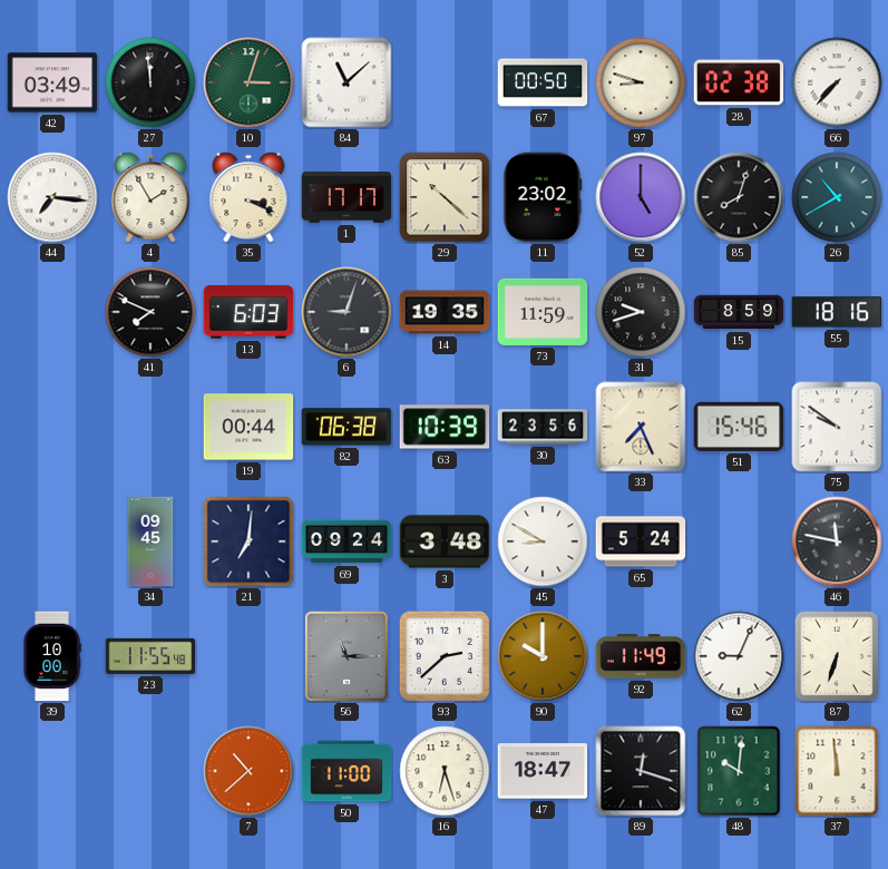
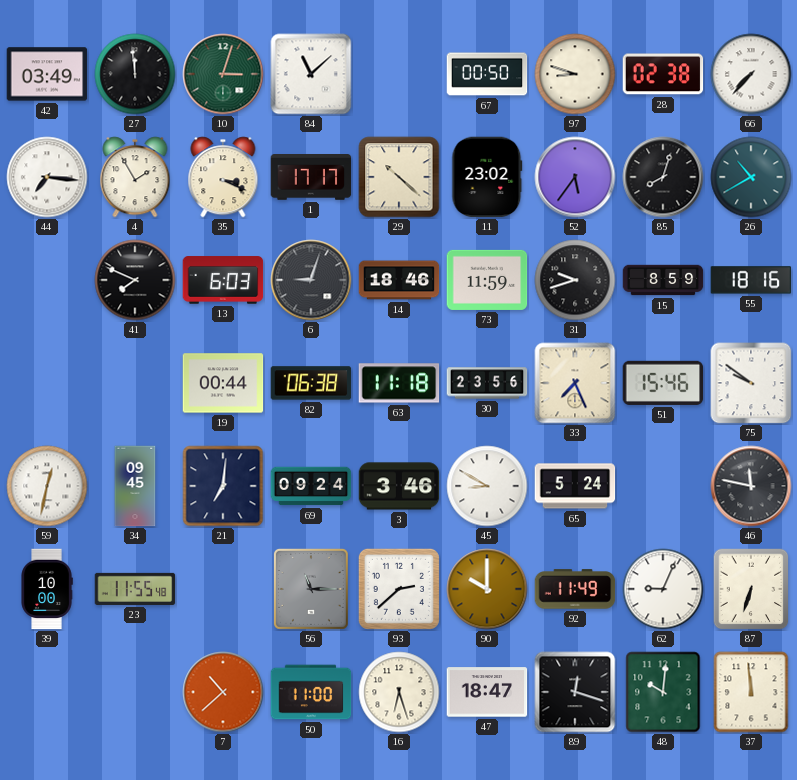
52: 5:00 -> 5:36 (575, 177)
14: 19:35 -> 18:46 (399, 280)
63: 10:39 -> 11:18 (399, 383)
59: none -> 12:32 (47, 486)
3: 3:48 -> 3:46 (399, 486)
